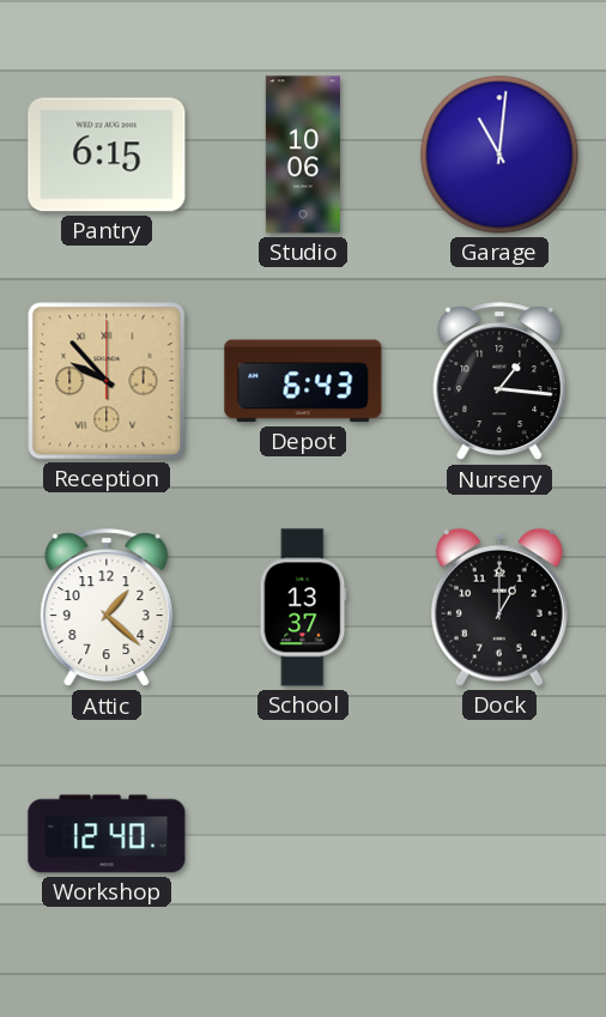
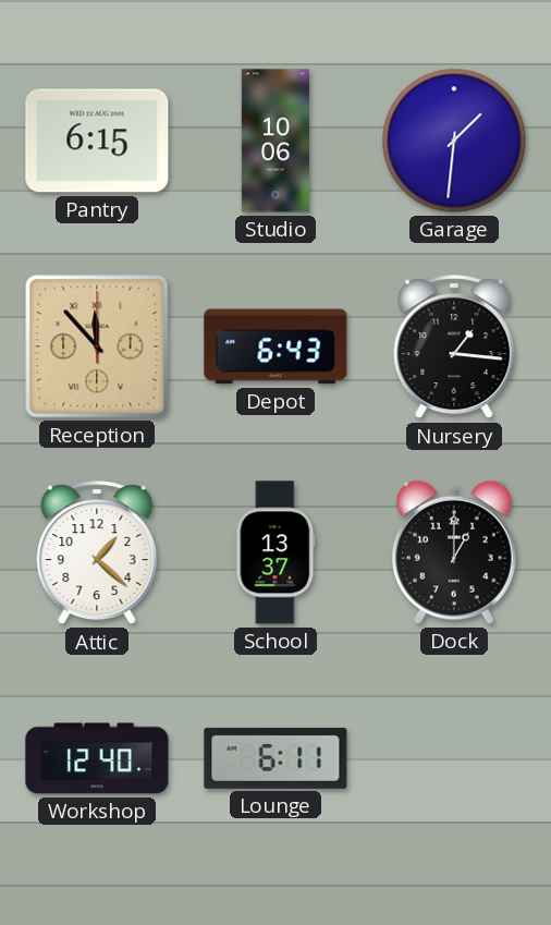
Garage: 11:01 -> 1:31 (454, 141)
Reception: 9:53 -> 11:53 (97, 346)
Lounge: none -> 6:11 (275, 758)
